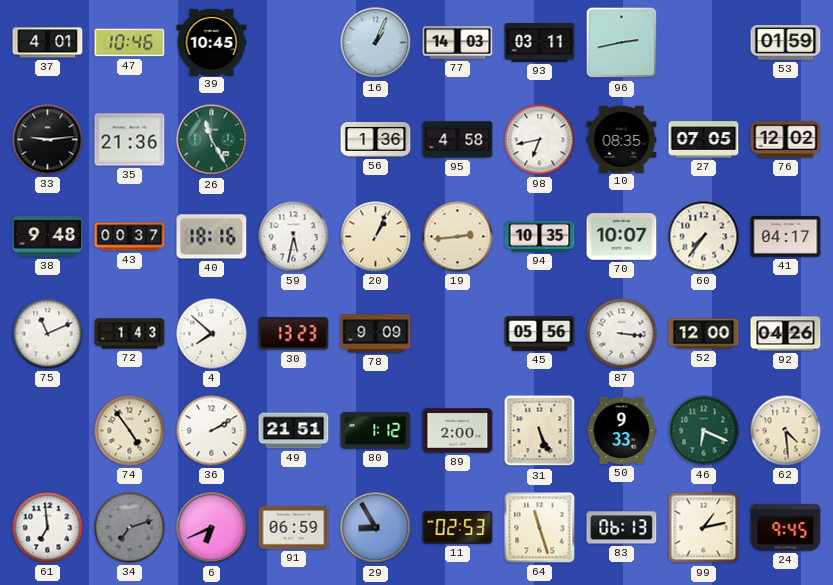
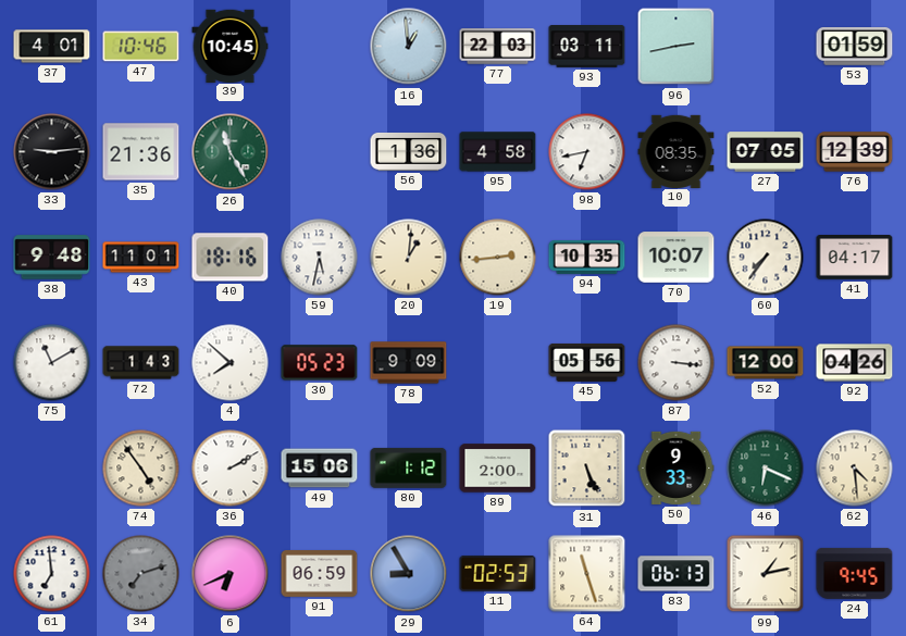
16: 1:04 -> 12:59 (409, 47)
77: 14:03 -> 22:03 (498, 47)
76: 12:02 -> 12:39 (855, 152)
43: 00:37 -> 11:01 (141, 258)
20: 1:04 -> 1:01 (409, 258)
75: 11:11 -> 11:10 (52, 363)
30: 13:23 -> 05:23 (320, 363)
49: 21:51 -> 15:06 (320, 469)
